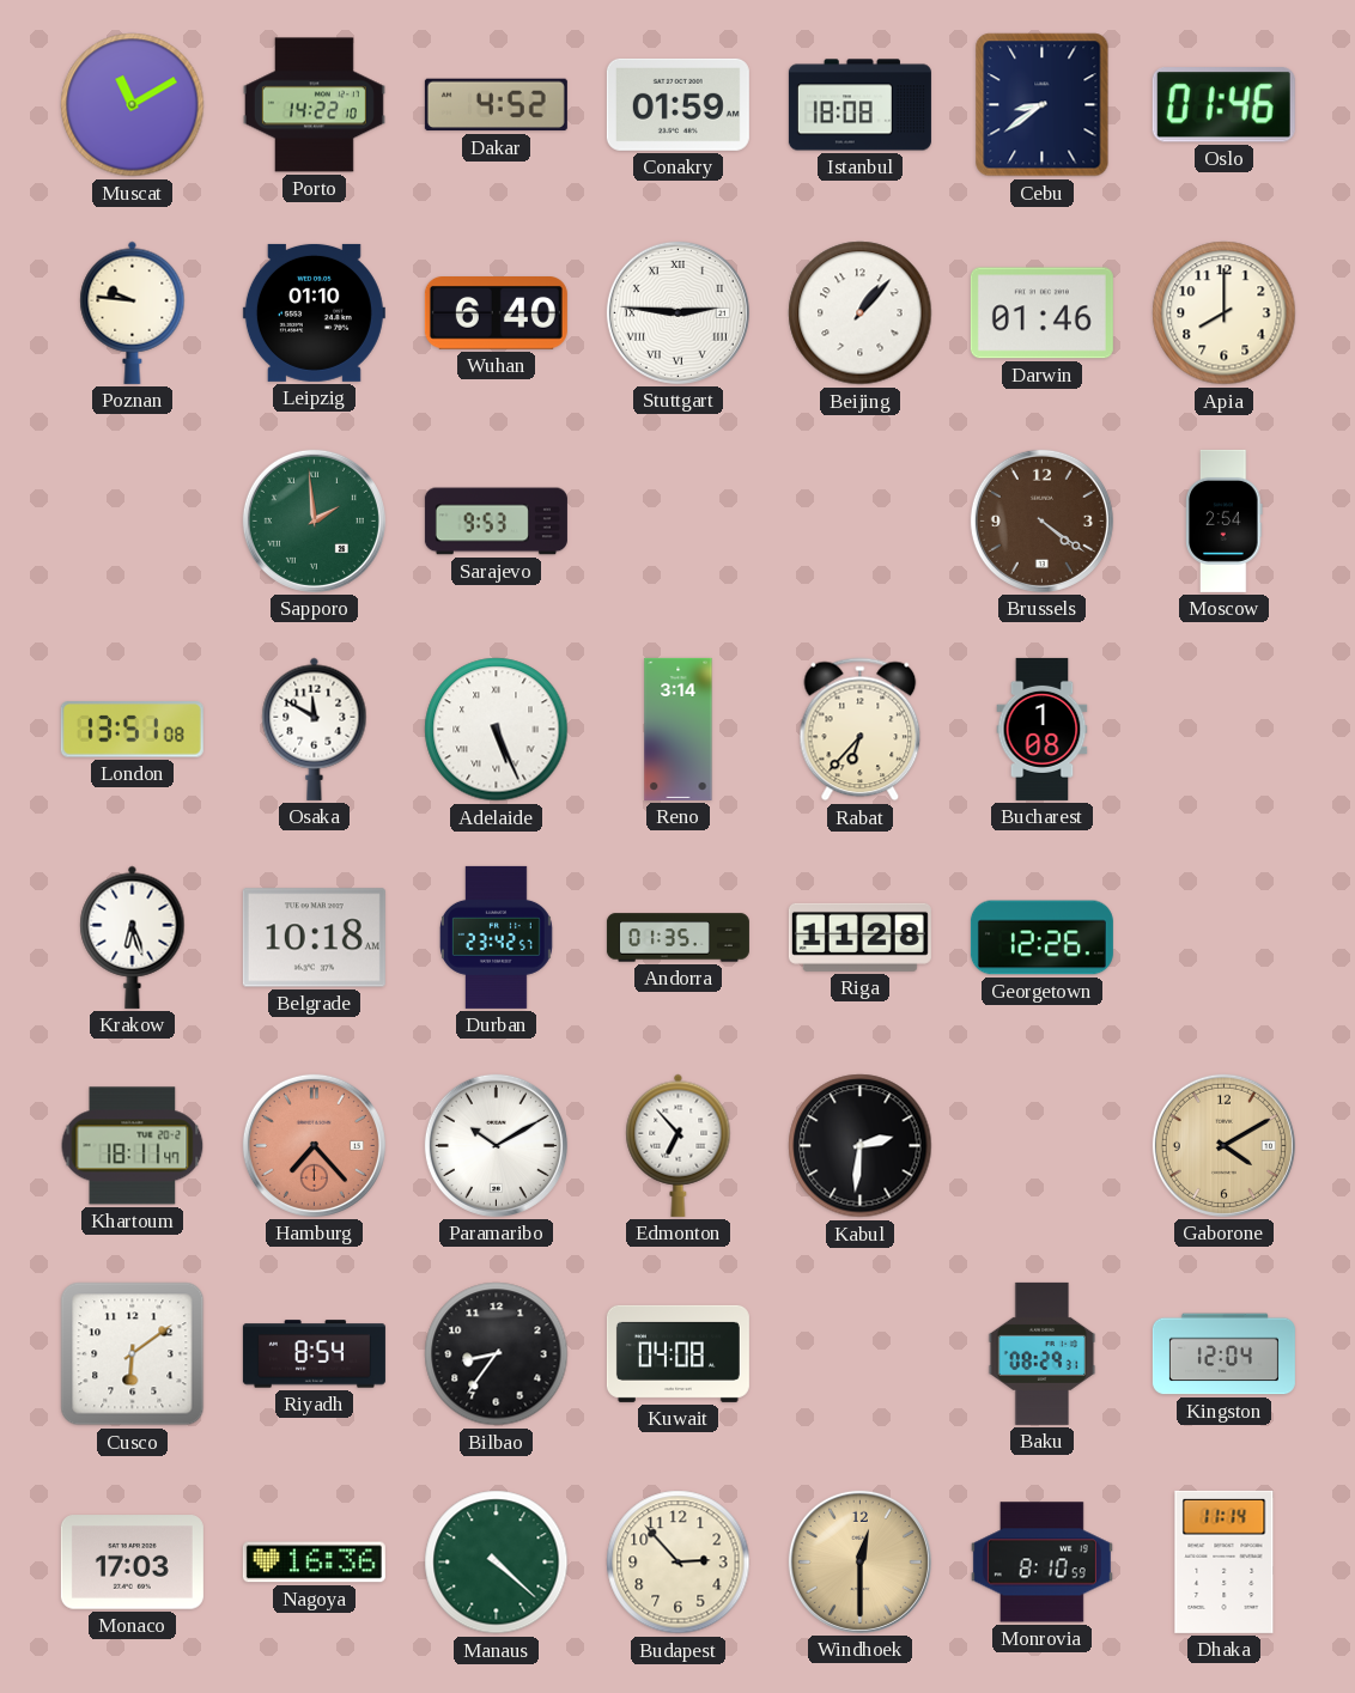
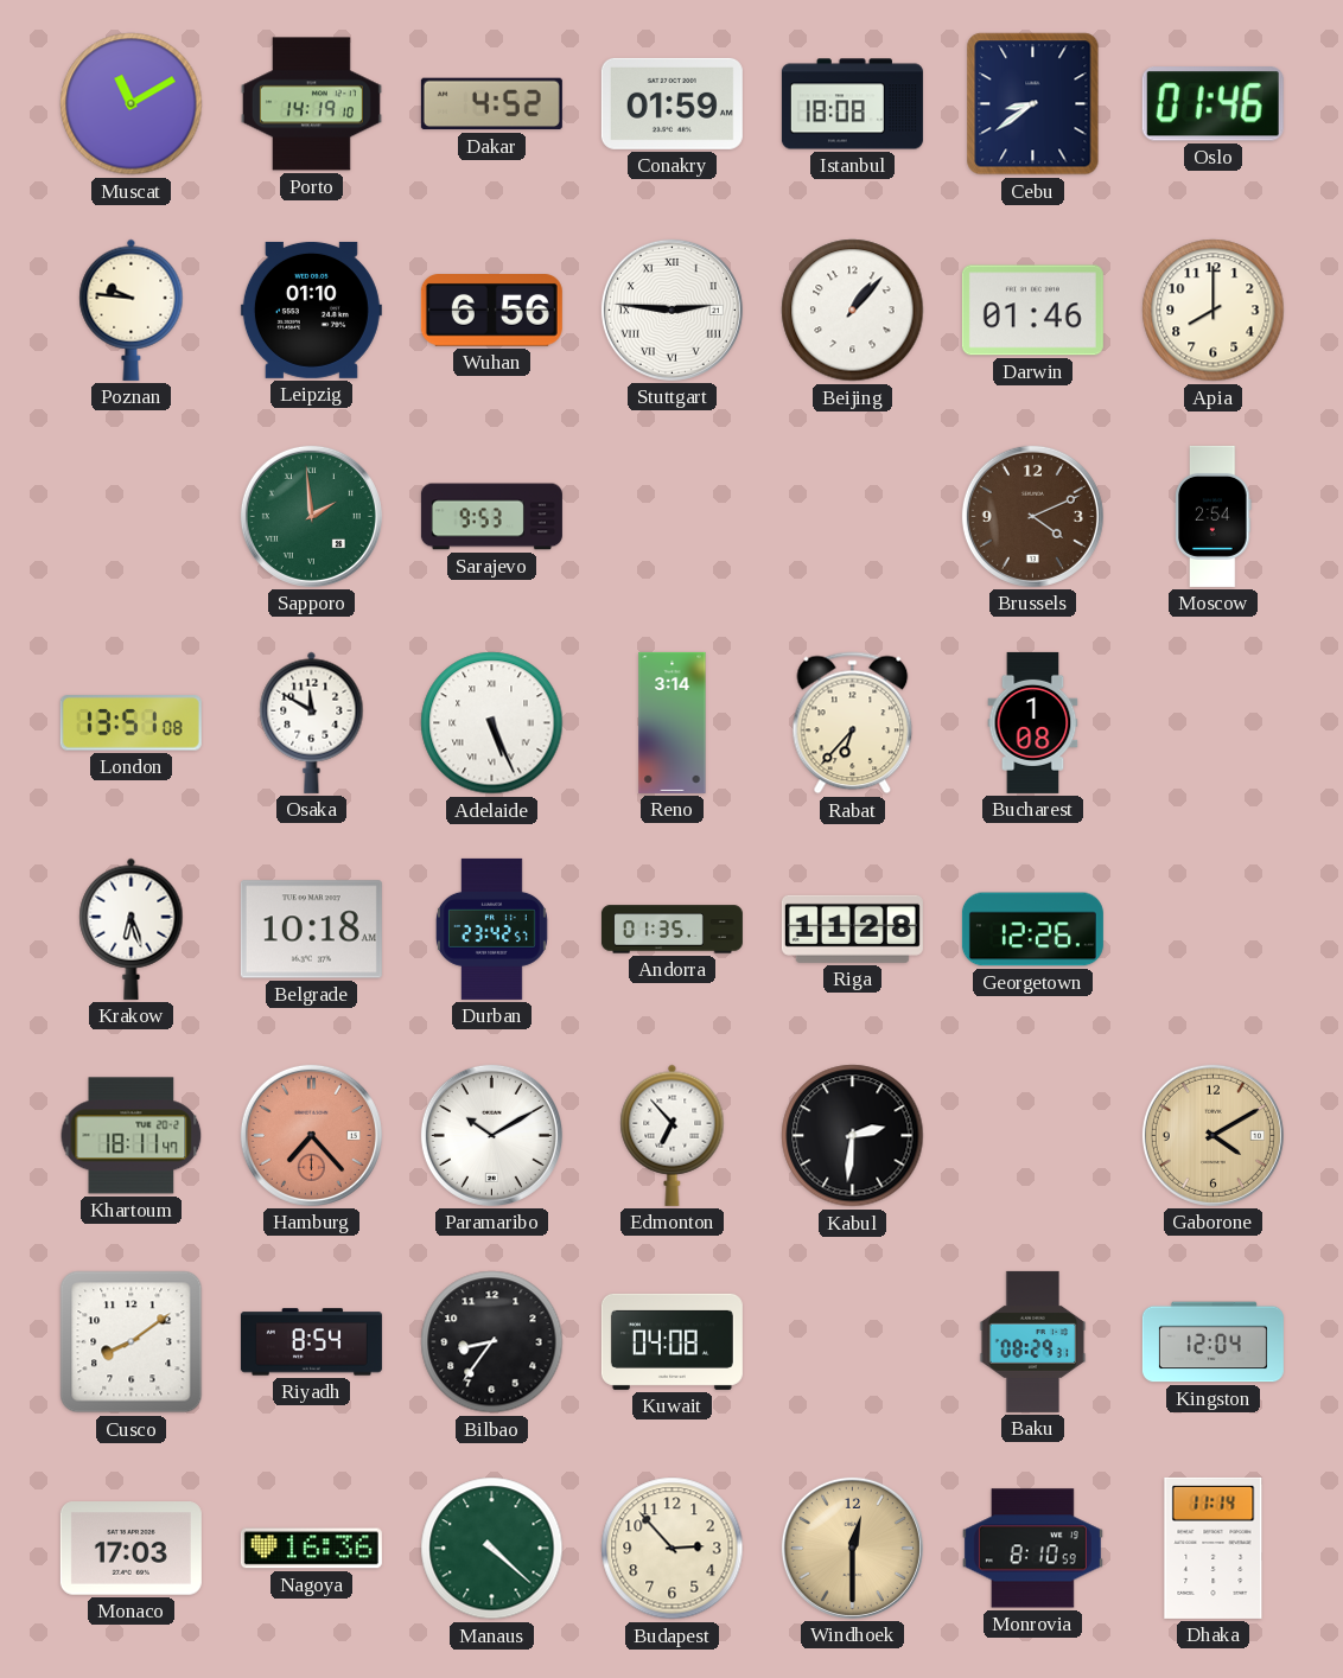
Porto: 14:22 -> 14:19 (311, 104)
Wuhan: 6:40 -> 6:56 (491, 311)
Brussels: 4:21 -> 4:11 (1032, 516)
Cusco: 6:09 -> 8:09 (132, 1342)
